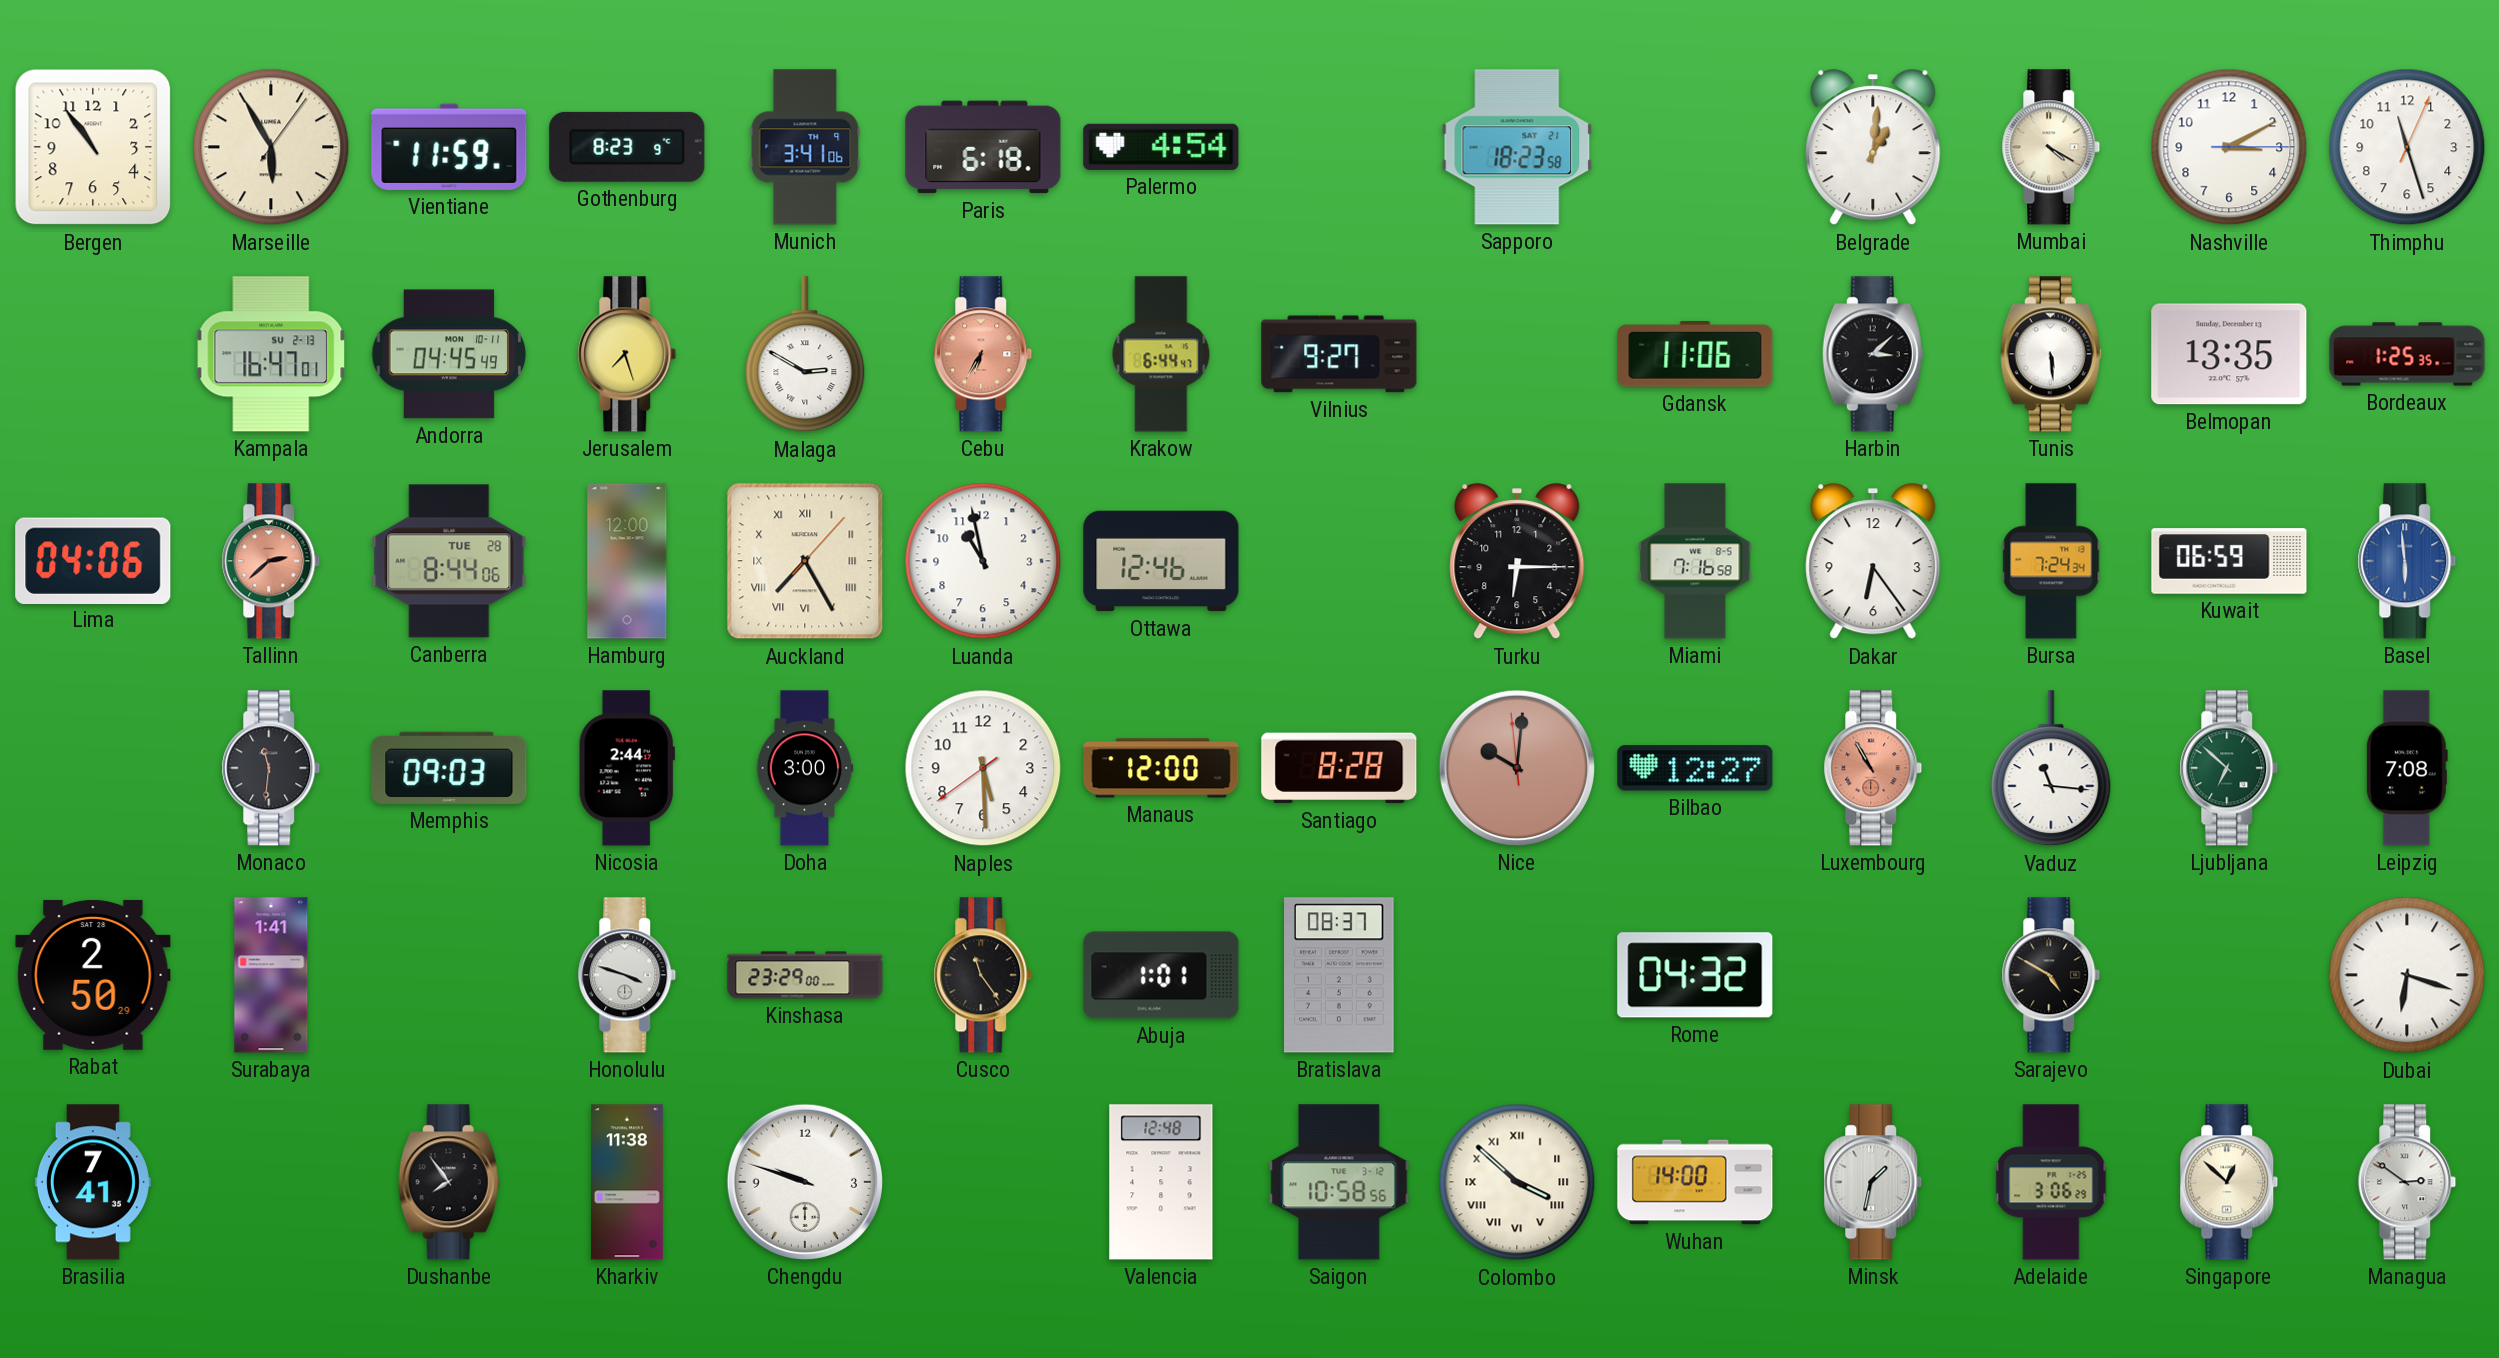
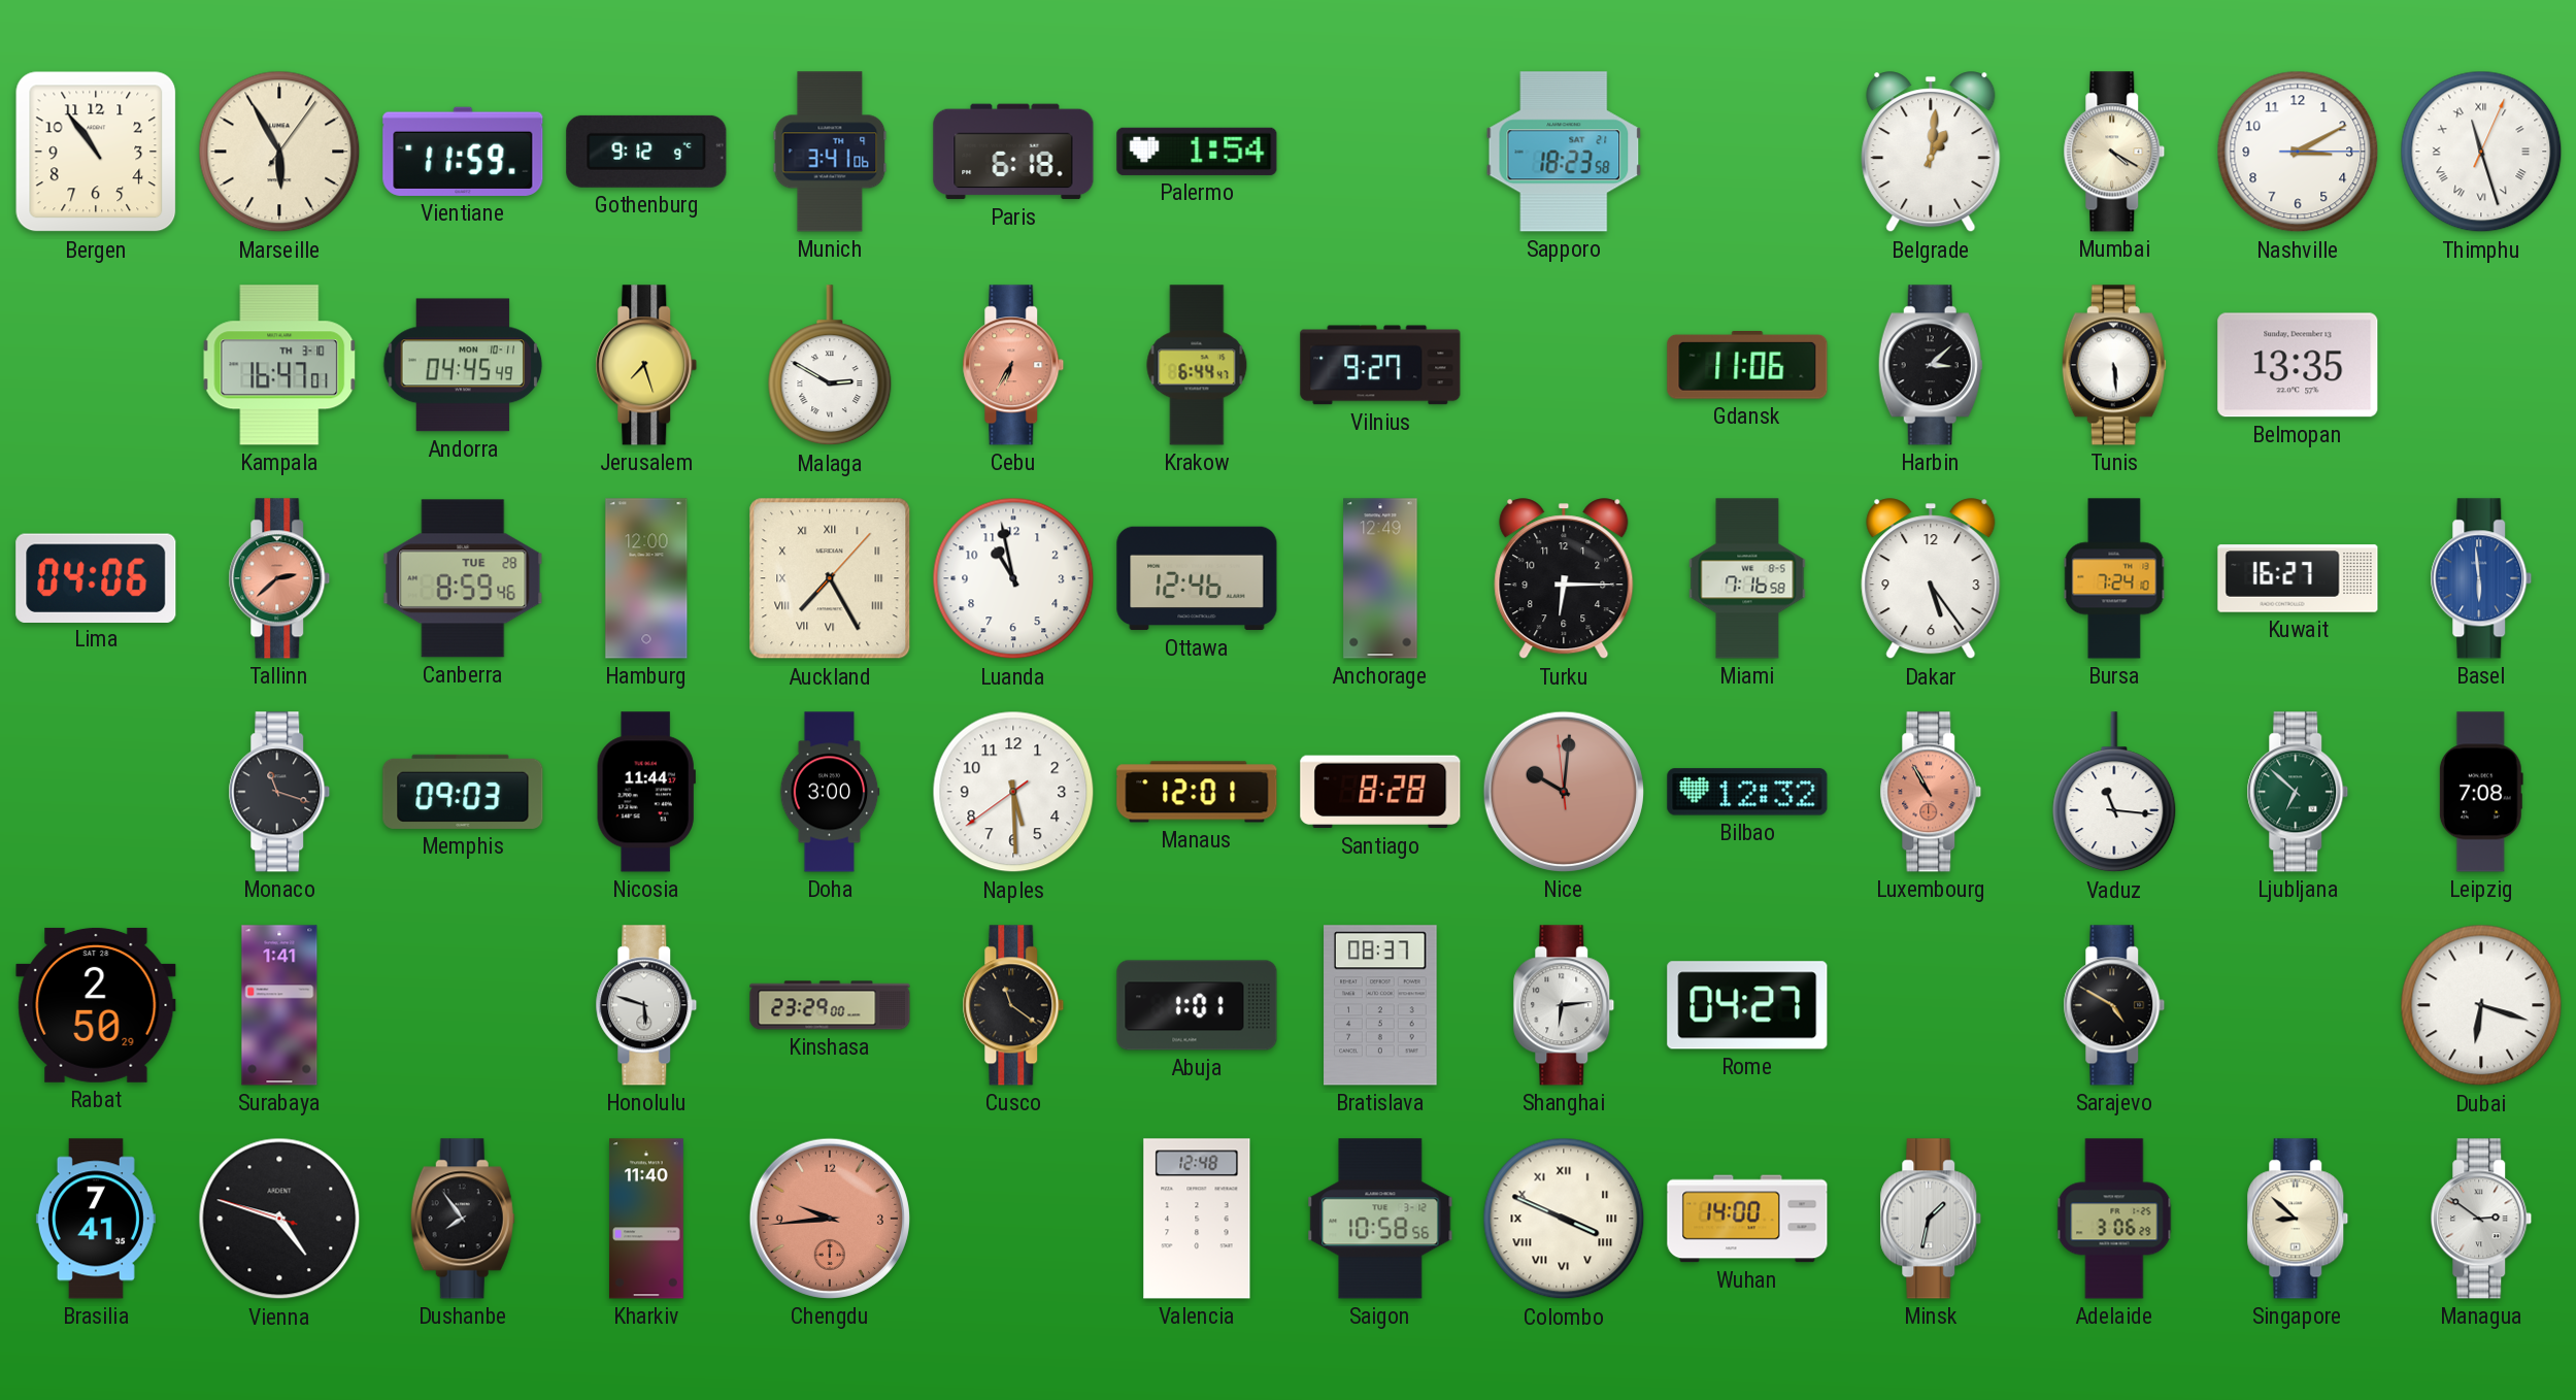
Gothenburg: 8:23 -> 9:12 (646, 152)
Palermo: 4:54 -> 1:54 (1197, 152)
Thimphu numerals: Arabic -> Roman (2481, 152)
Kampala date: SU 2-13 -> TH 3-10 (279, 365)
Bordeaux: 1:25 -> none (2407, 354)
Canberra: 8:44 -> 8:59 (463, 578)
Anchorage: none -> 12:49 (1380, 578)
Dakar: 6:24 -> 5:24 (1931, 579)
Bursa: 7:24:34 -> 7:24:10 (2114, 578)
Kuwait: 06:59 -> 16:27 (2298, 578)
Monaco: 11:31 -> 11:18 (279, 792)
Nicosia: 2:44 -> 11:44 (646, 792)
Manaus: 12:00 -> 12:01 (1197, 792)
Bilbao: 12:27 -> 12:32 (1747, 792)
Honolulu: 3:48 -> 5:48 (646, 1005)
Cusco: 11:24 -> 11:21 (1013, 1005)
Shanghai: none -> 6:14 (1564, 1005)
Rome: 04:32 -> 04:27 (1747, 1005)
Vienna: none -> 4:47 (279, 1219)
Kharkiv: 11:38 -> 11:40 (646, 1219)
Chengdu: 9:48 -> 9:44 (830, 1219)
Chengdu dial: white -> salmon (830, 1219)
Colombo: 3:52 -> 3:49 (1564, 1219)
Singapore: 12:52 -> 8:52 (2298, 1219)
